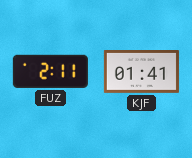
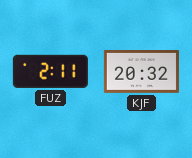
KJF: 01:41 -> 20:32 (141, 72)
